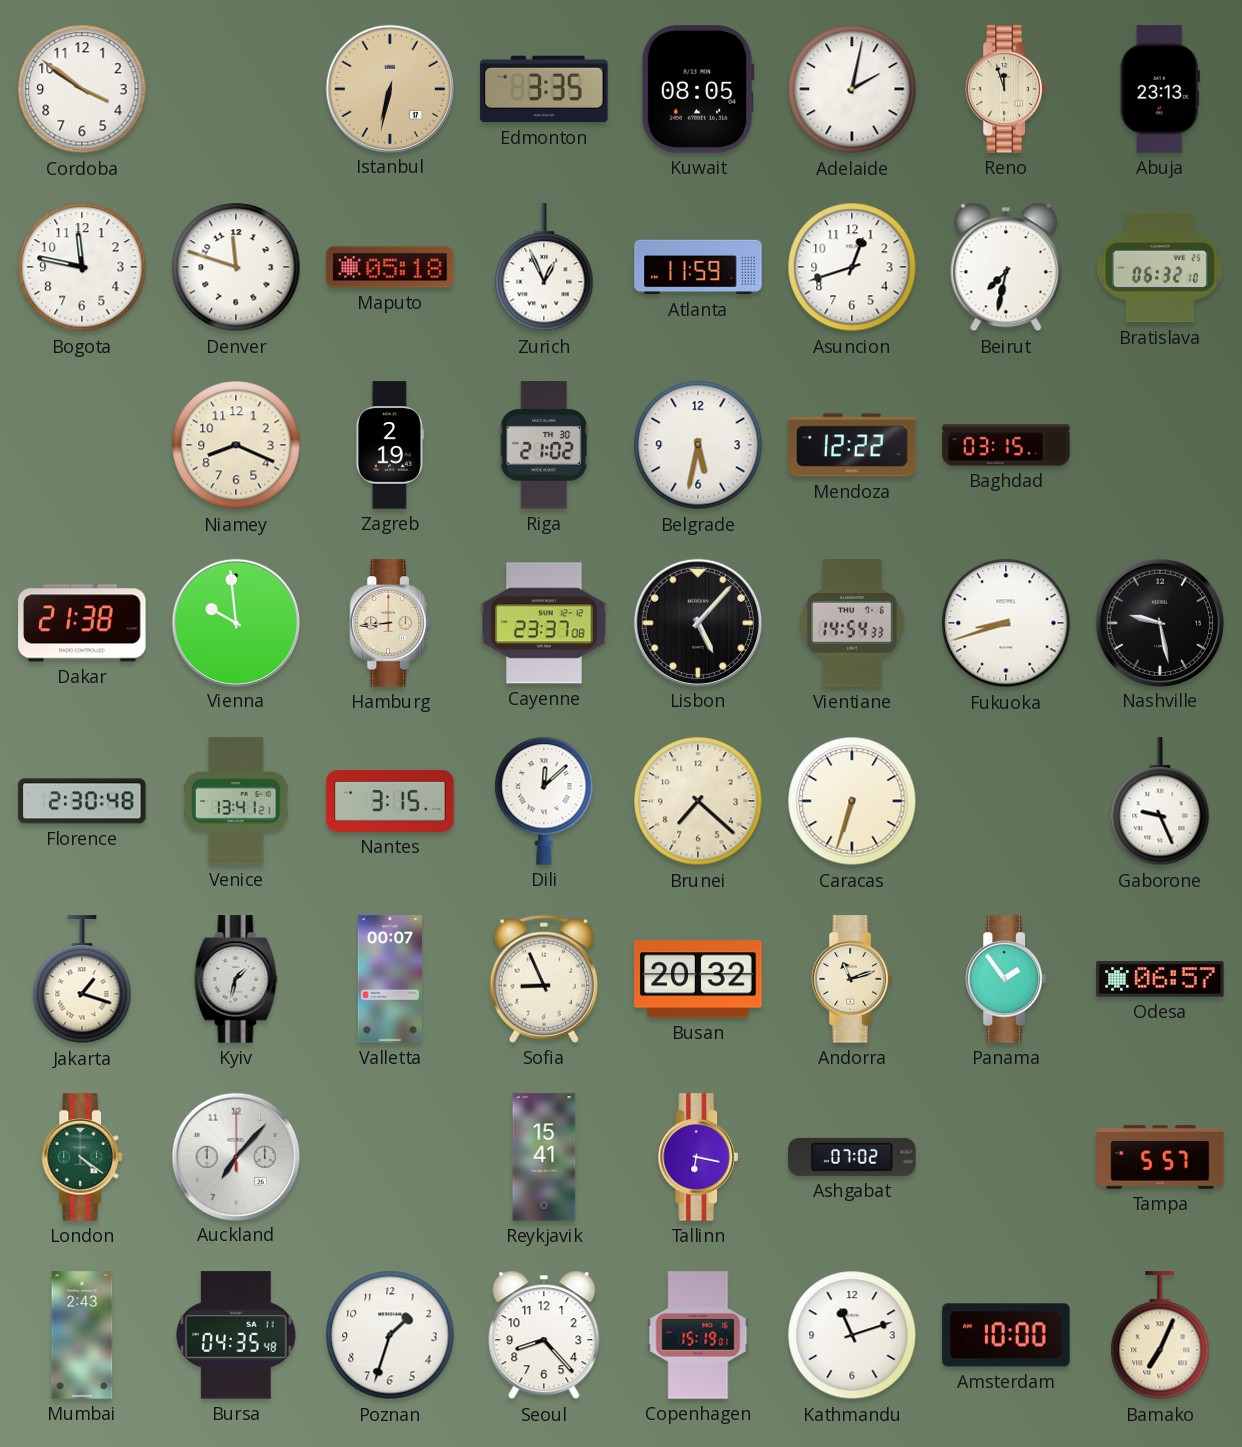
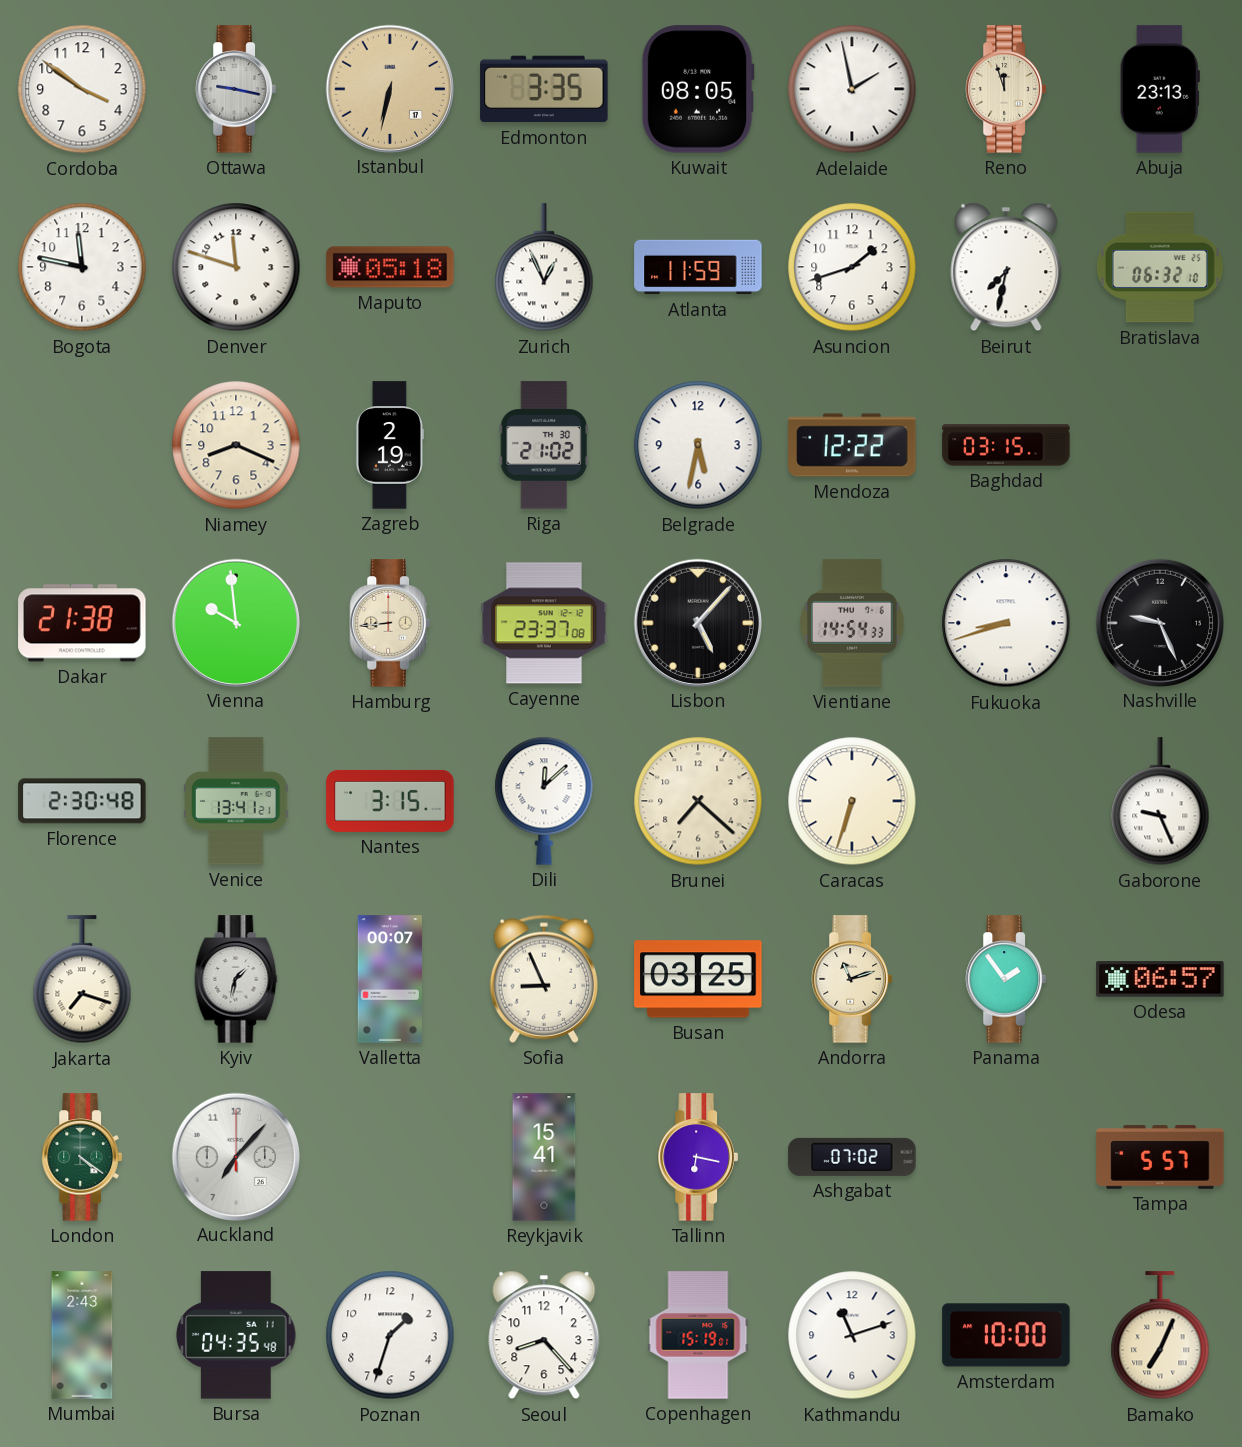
Ottawa: none -> 9:17 (236, 89)
Adelaide: 2:02 -> 1:58 (852, 89)
Asuncion: 12:42 -> 1:42 (852, 267)
Nashville: 9:28 -> 9:26 (1159, 622)
Jakarta: 1:18 -> 7:18 (82, 980)
Busan: 20:32 -> 03:25 (698, 979)
